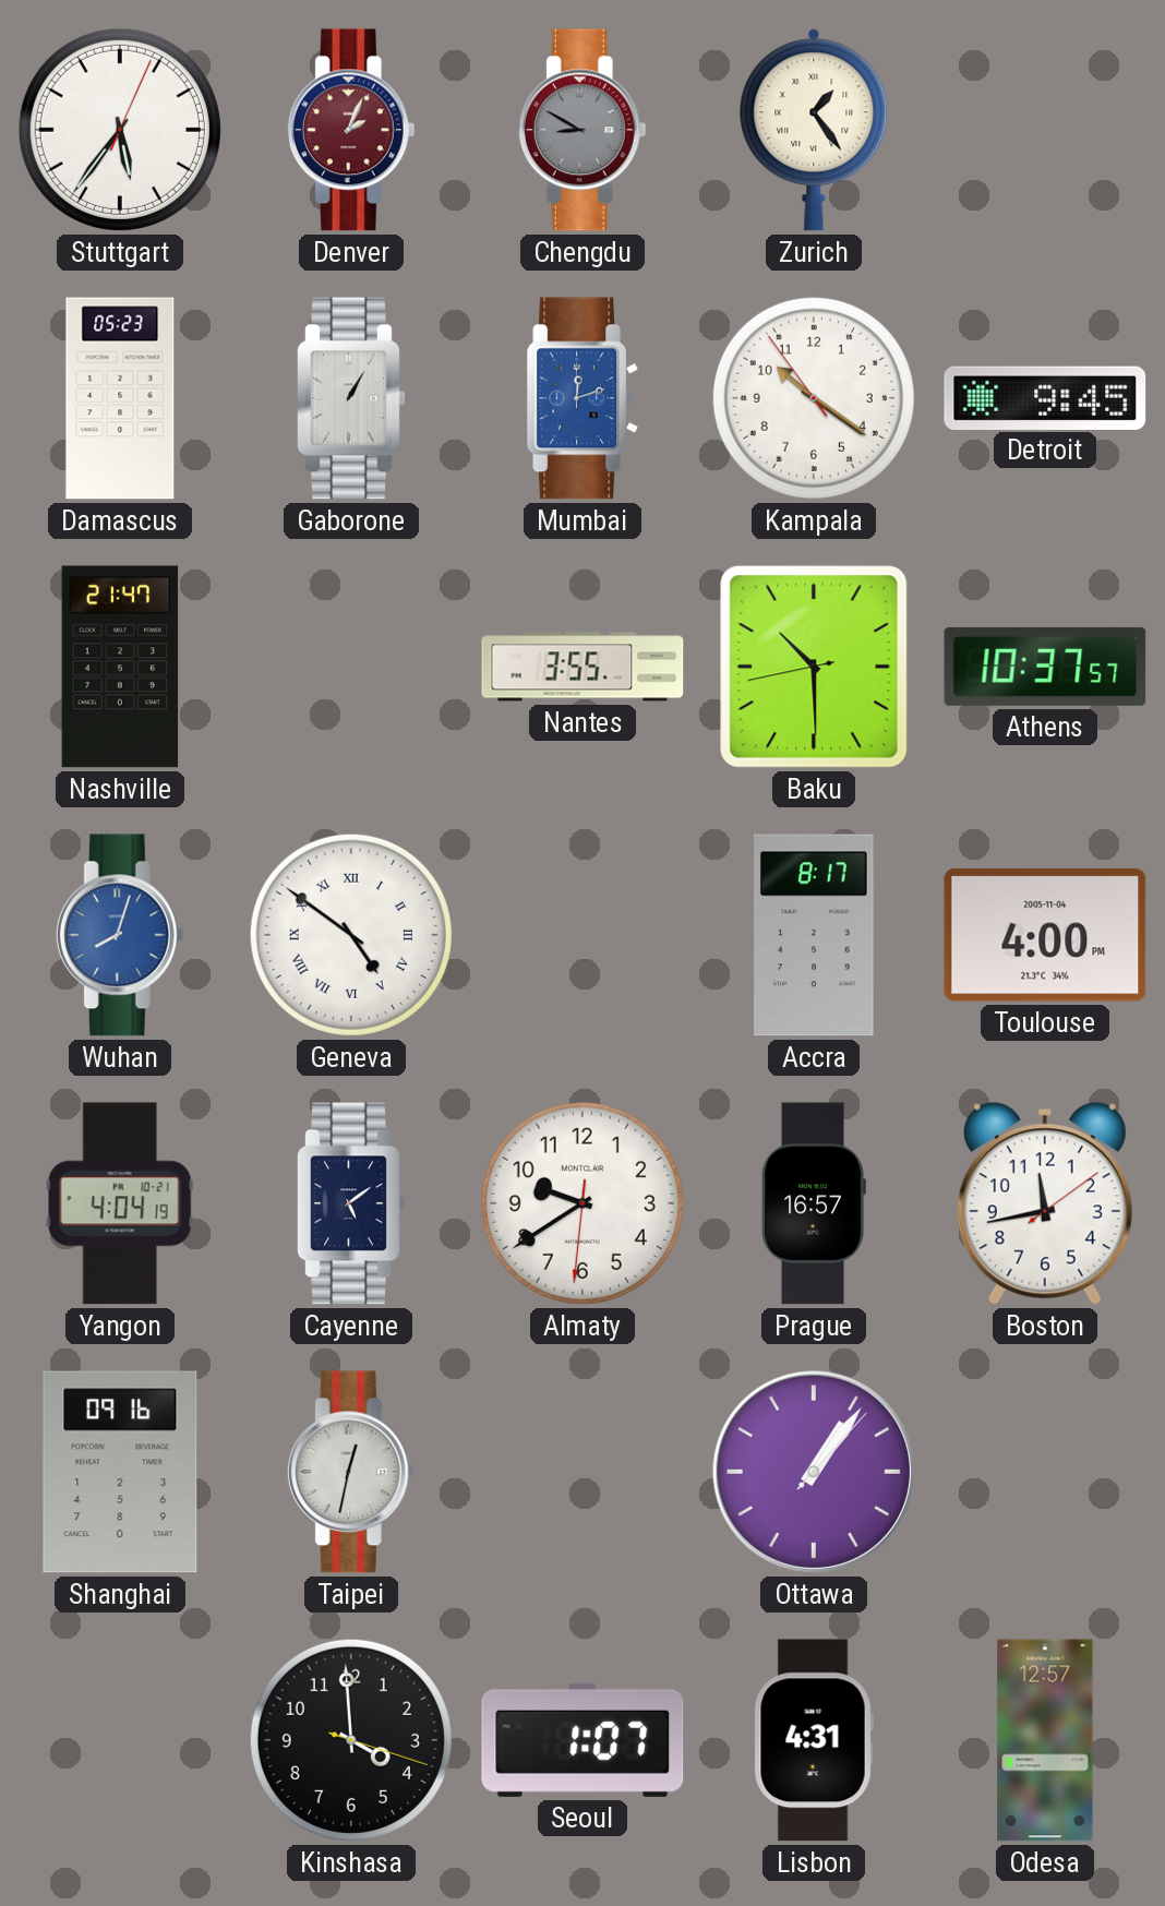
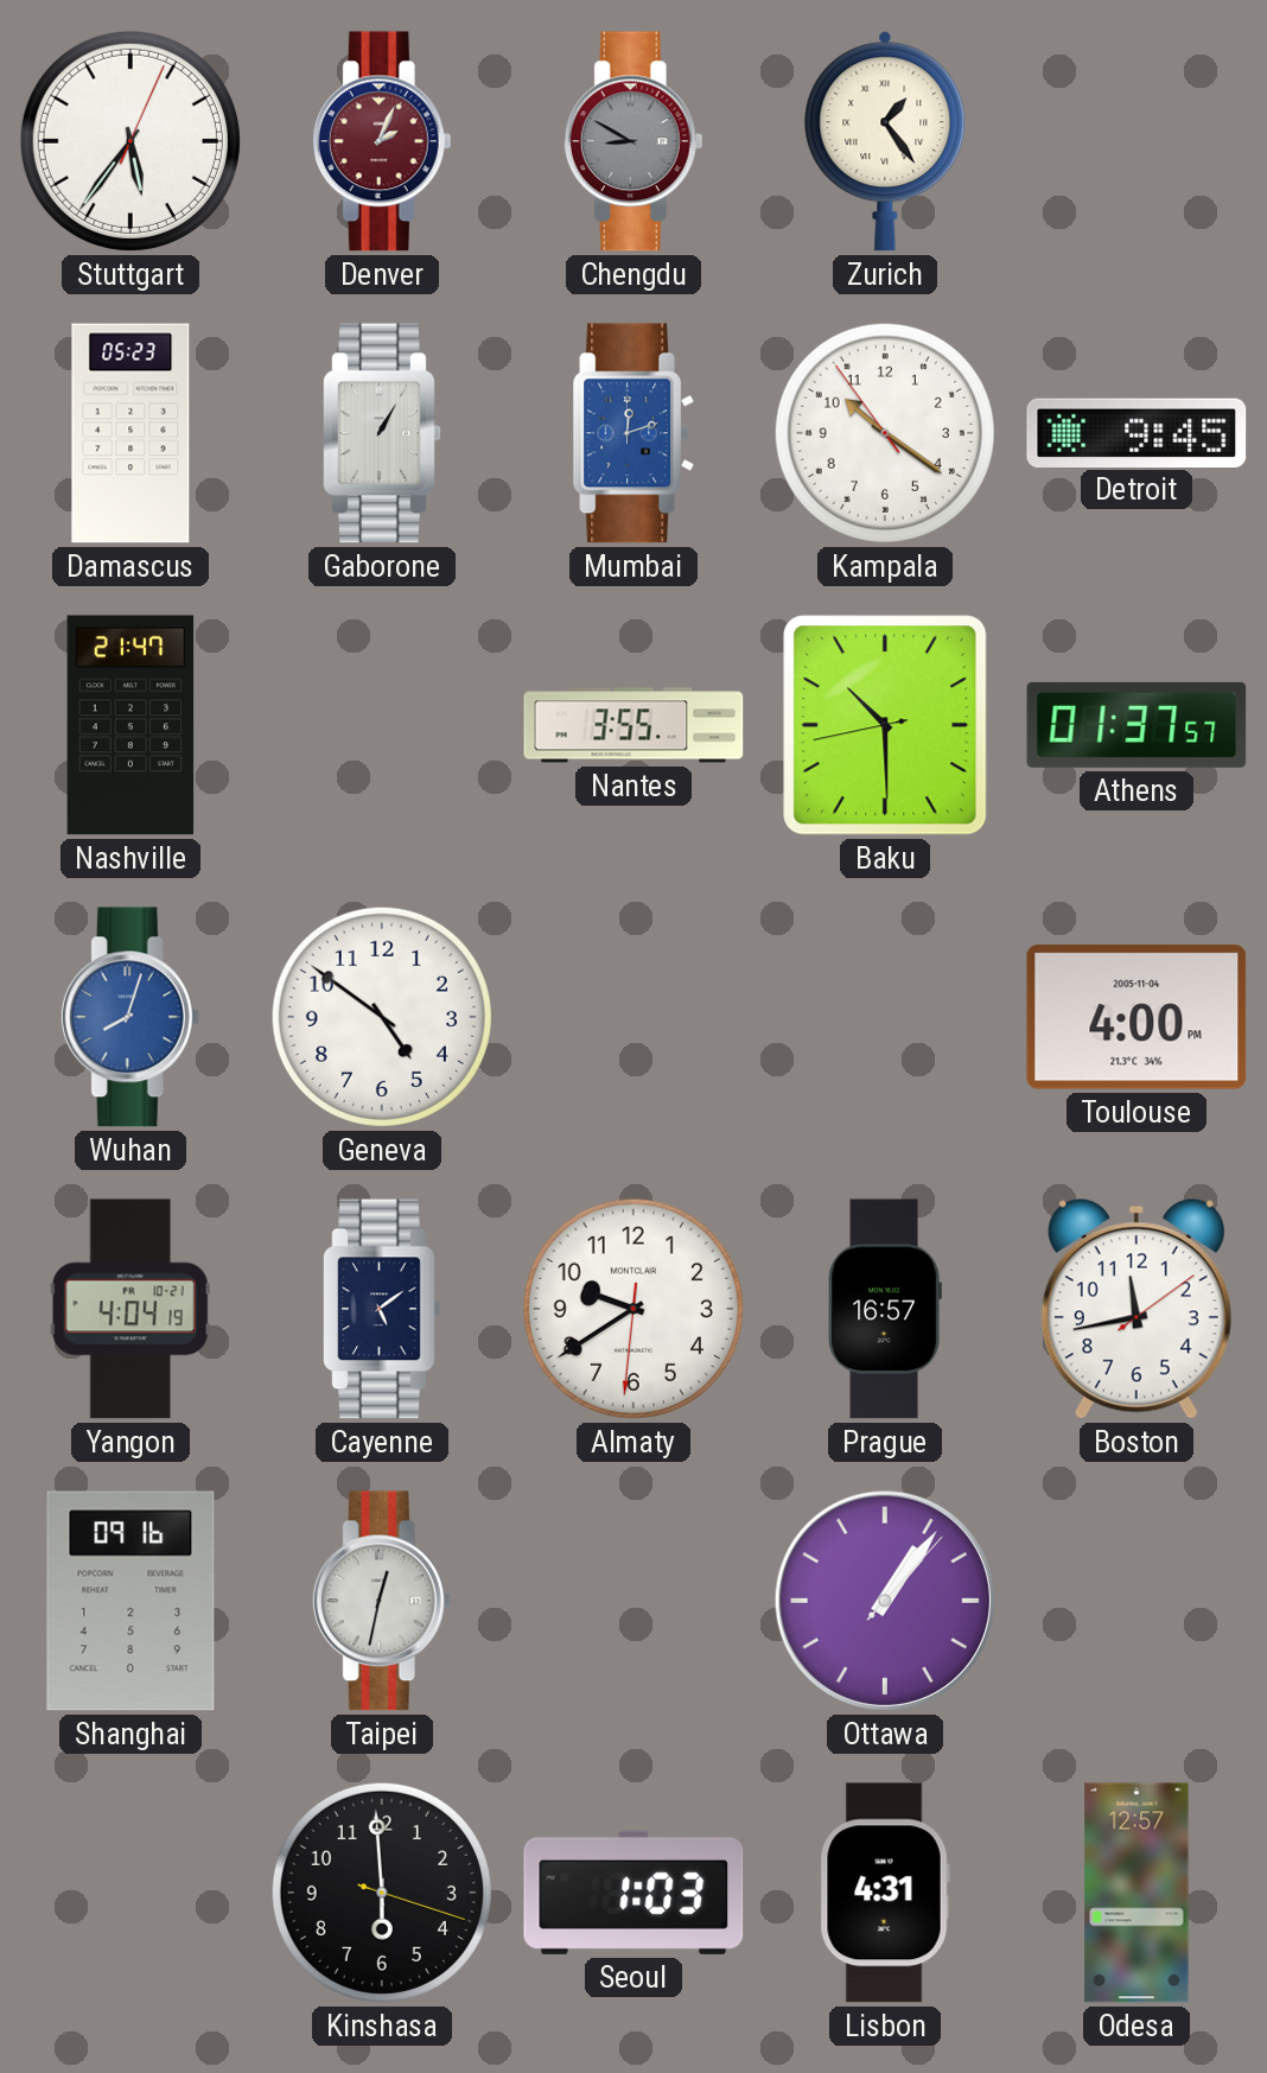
Athens: 10:37 -> 01:37 (1137, 725)
Geneva numerals: Roman -> Arabic (382, 1017)
Accra: 8:17 -> none (815, 935)
Kinshasa: 3:59 -> 5:59 (382, 1893)
Seoul: 1:07 -> 1:03 (633, 1893)
